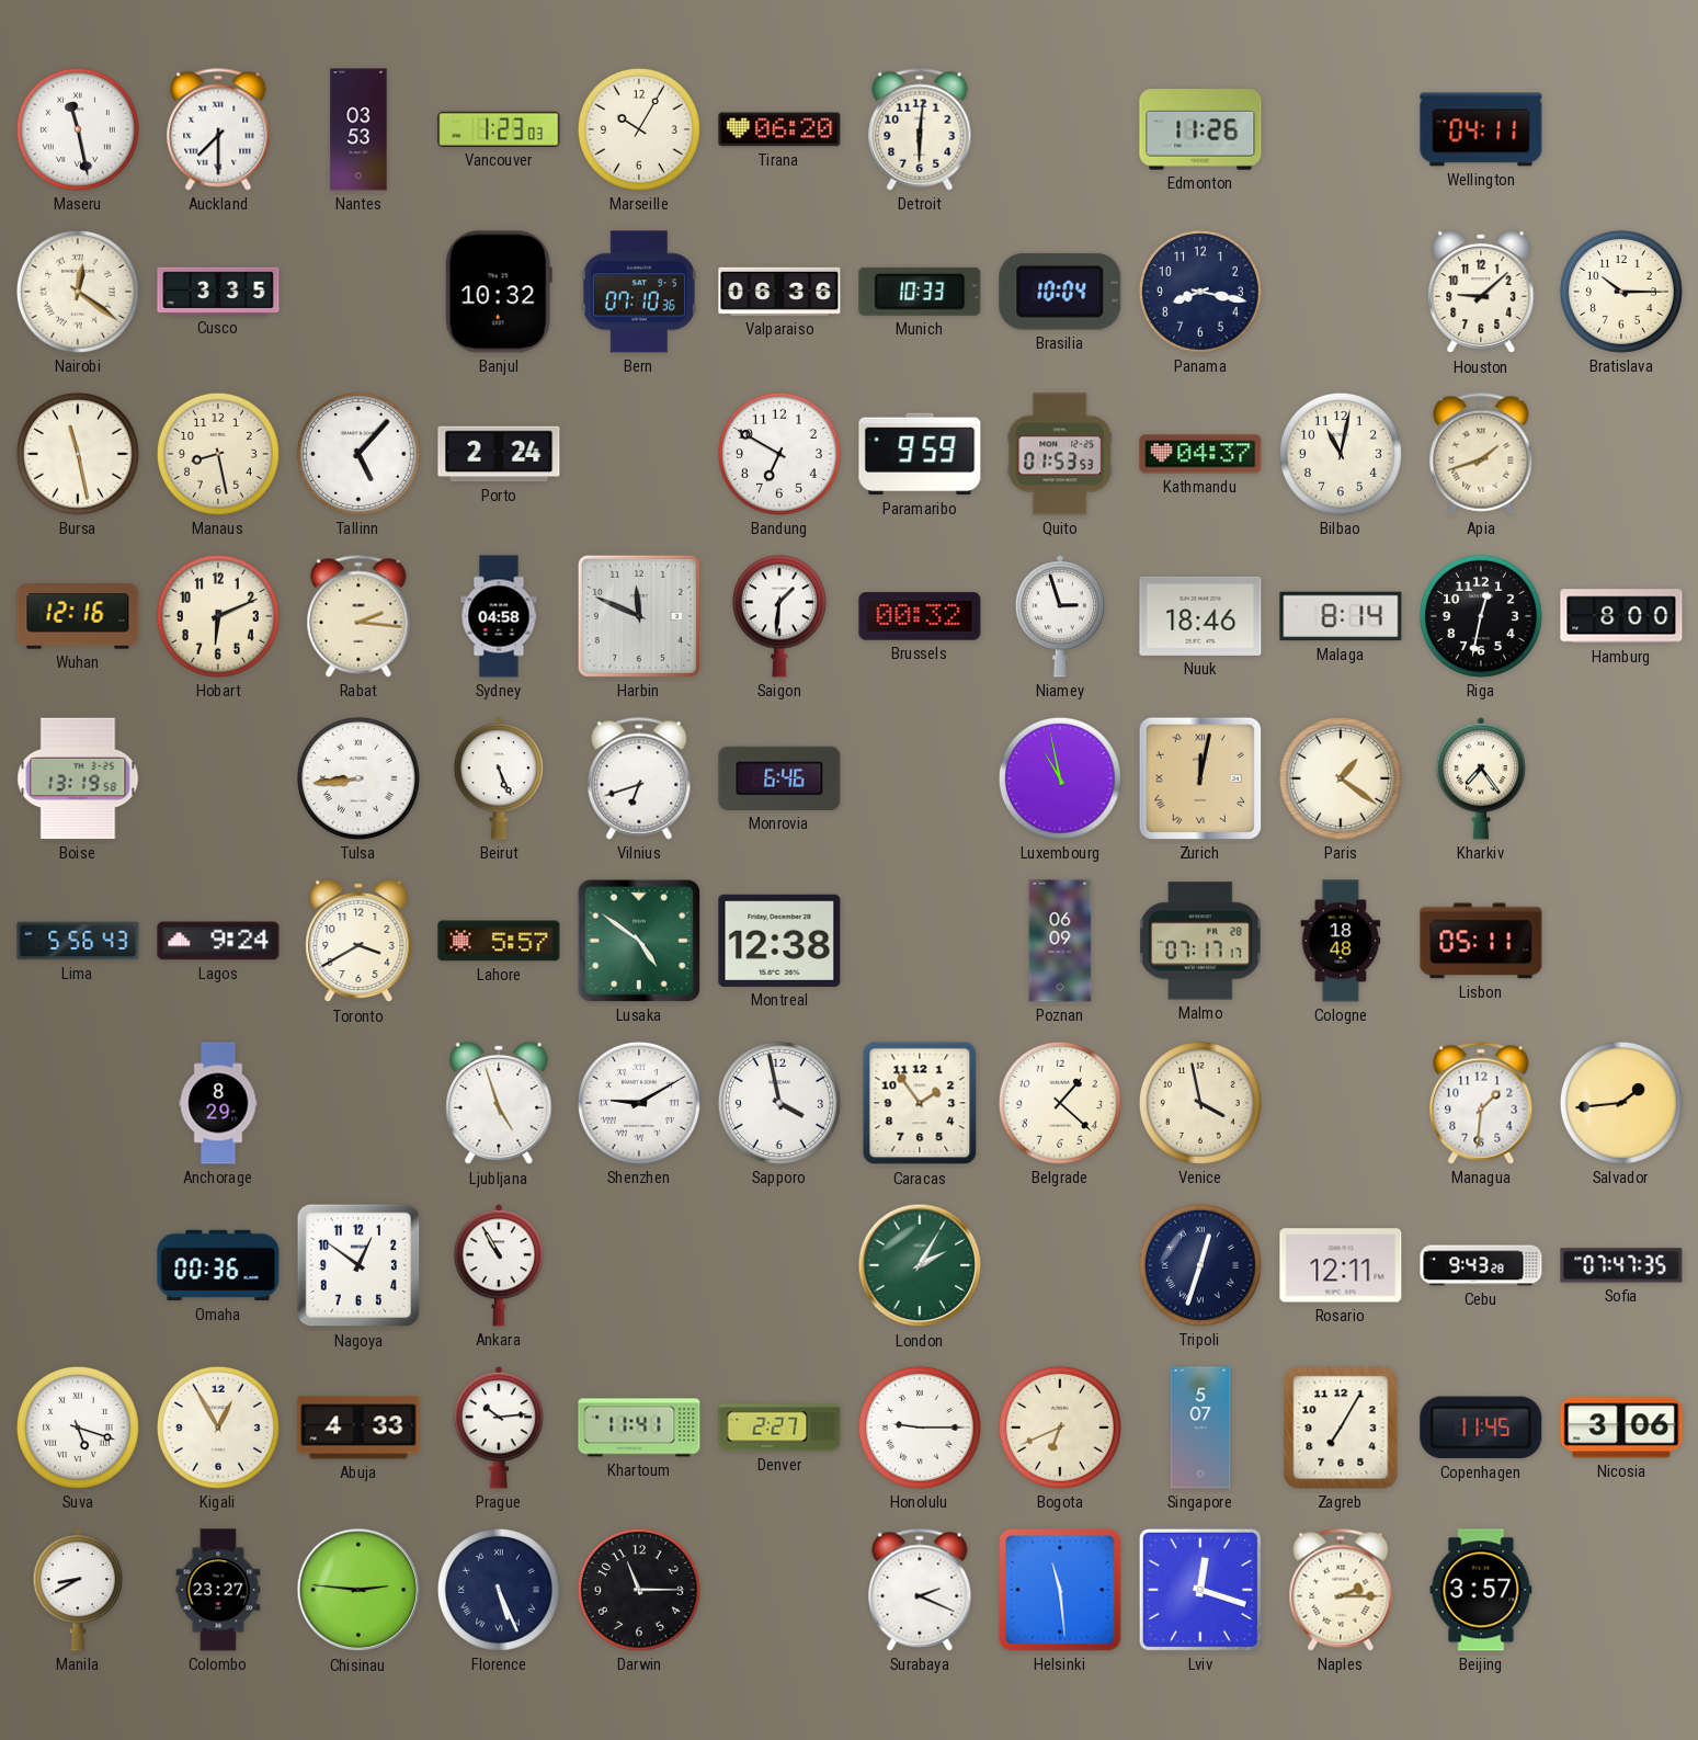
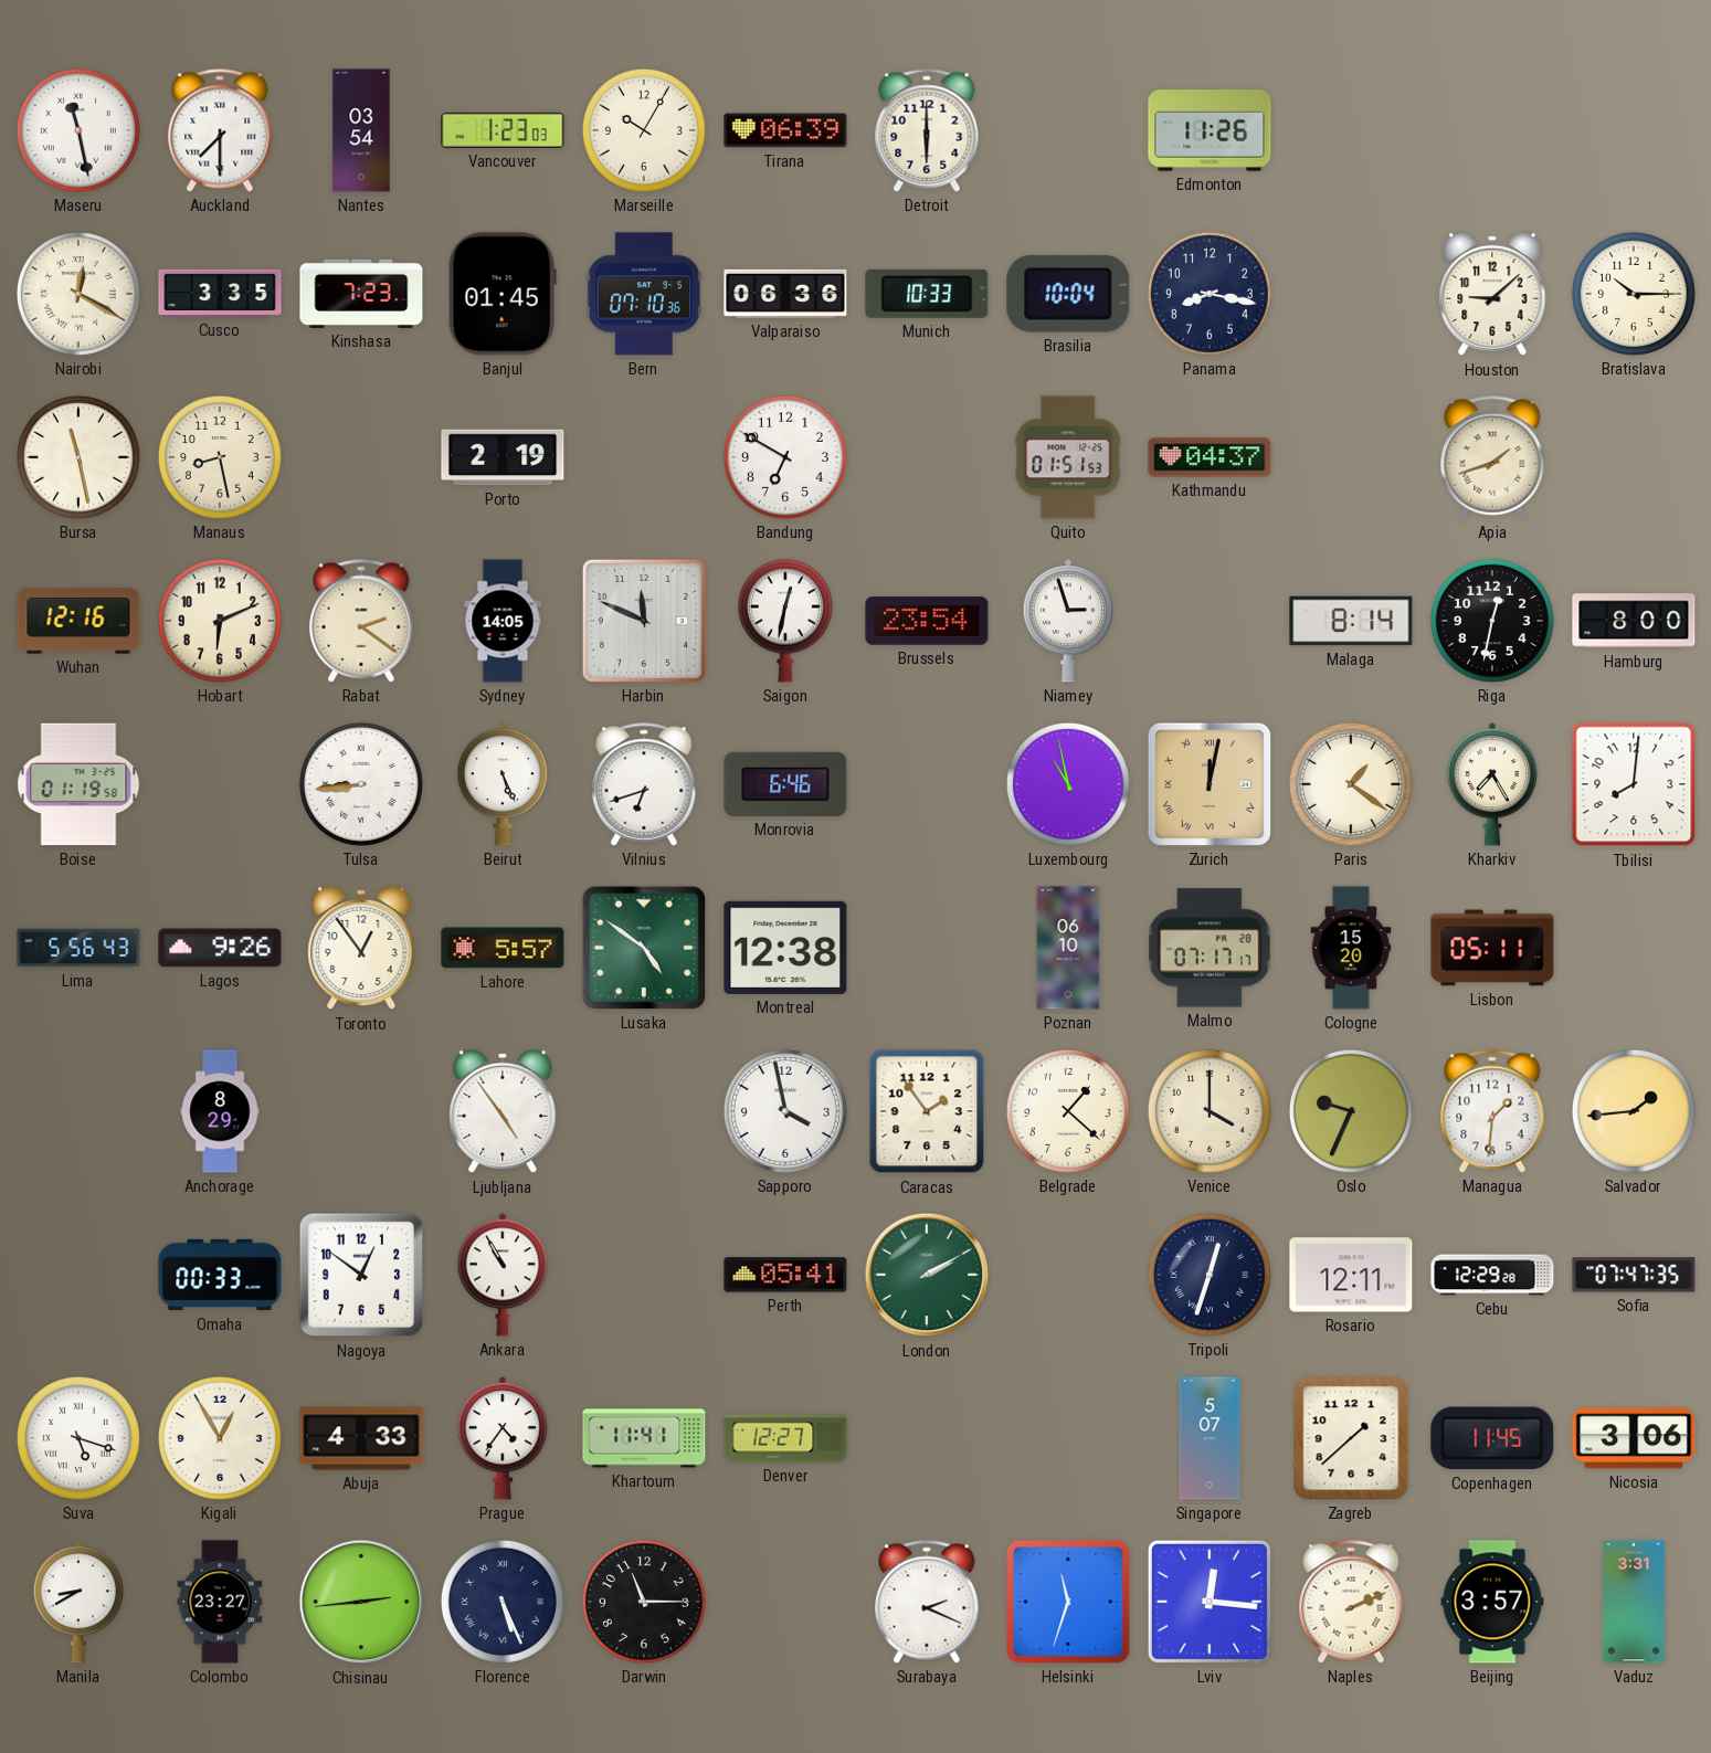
Nantes: 03:53 -> 03:54 (361, 130)
Tirana: 06:20 -> 06:39 (785, 130)
Detroit: 6:01 -> 6:00 (927, 130)
Wellington: 04:11 -> none (1481, 129)
Nairobi: 12:21 -> 12:20 (78, 294)
Kinshasa: none -> 7:23 (361, 294)
Banjul: 10:32 -> 01:45 (503, 294)
Tallinn: 5:07 -> none (358, 454)
Porto: 2:24 -> 2:19 (503, 457)
Paramaribo: 9:59 -> none (920, 454)
Quito: 01:53 -> 01:51 (1068, 457)
Bilbao: 11:02 -> none (1341, 454)
Rabat: 2:16 -> 2:21 (361, 621)
Sydney: 04:58 -> 14:05 (503, 621)
Saigon: 1:31 -> 12:32 (785, 621)
Brussels: 00:32 -> 23:54 (927, 621)
Nuuk: 18:46 -> none (1200, 616)
Boise: 13:19 -> 01:19 (78, 784)
Kharkiv: 7:24 -> 7:25 (1491, 784)
Tbilisi: none -> 8:01 (1634, 784)
Lagos: 9:24 -> 9:26 (220, 948)
Toronto: 3:40 -> 12:54 (361, 948)
Poznan: 06:09 -> 06:10 (1068, 948)
Cologne: 18:48 -> 15:20 (1351, 948)
Ljubljana: 4:57 -> 4:54 (503, 1111)
Shenzhen: 9:10 -> none (639, 1103)
Venice: 3:58 -> 4:00 (1210, 1111)
Oslo: none -> 9:34 (1351, 1111)
Omaha: 00:36 -> 00:33 (220, 1275)
Perth: none -> 05:41 (785, 1275)
London: 2:05 -> 2:10 (927, 1275)
Cebu: 9:43 -> 12:29 (1492, 1275)
Prague: 10:14 -> 4:36 (501, 1438)
Denver: 2:27 -> 12:27 (785, 1438)
Honolulu: 9:15 -> none (920, 1428)
Bogota: 6:41 -> none (1060, 1428)
Zagreb: 7:05 -> 1:38 (1351, 1438)
Chisinau: 2:46 -> 2:44 (361, 1602)
Helsinki: 11:29 -> 11:33 (1068, 1602)
Lviv: 12:18 -> 12:16 (1210, 1602)
Naples: 2:15 -> 2:11 (1351, 1602)
Vaduz: none -> 3:31 (1634, 1602)
